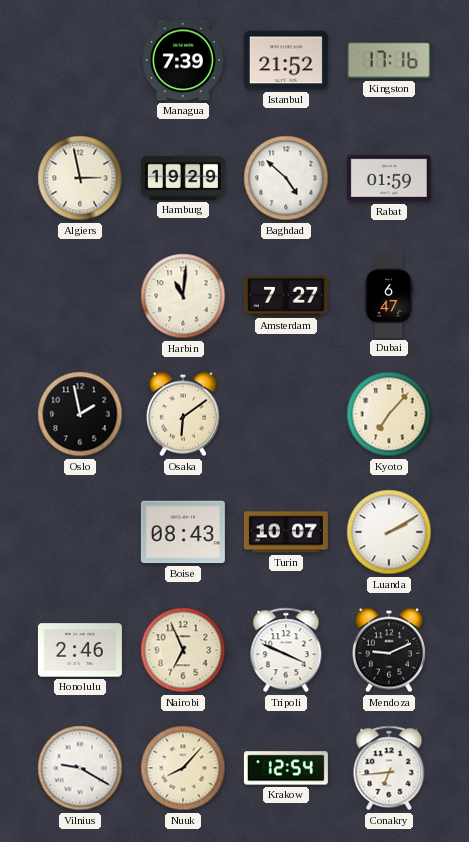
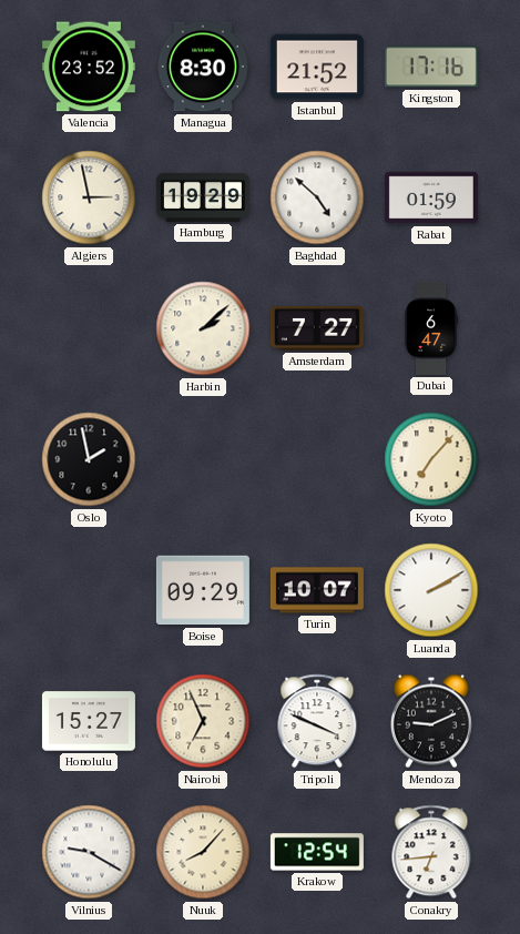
Valencia: none -> 23:52 (89, 67)
Managua: 7:39 -> 8:30 (203, 67)
Harbin: 11:01 -> 2:08 (203, 328)
Osaka: 6:09 -> none (183, 414)
Boise: 08:43 -> 09:29 (203, 590)
Honolulu: 2:46 -> 15:27 (89, 721)
